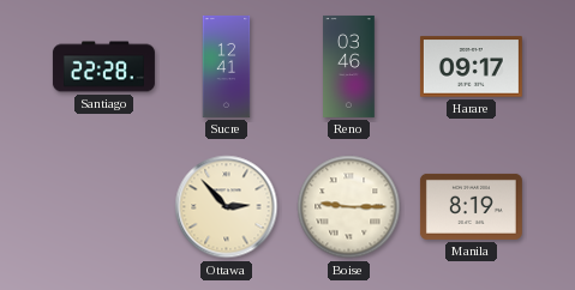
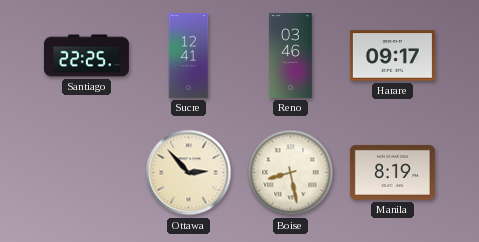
Santiago: 22:28 -> 22:25 (86, 56)
Boise: 9:15 -> 8:28 (291, 173)
